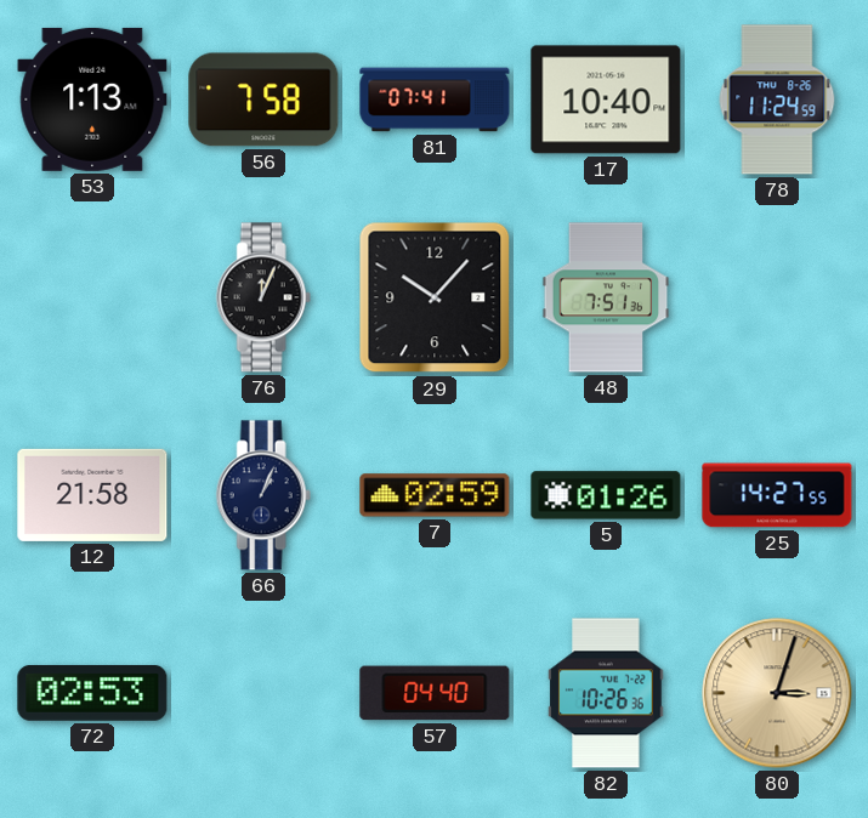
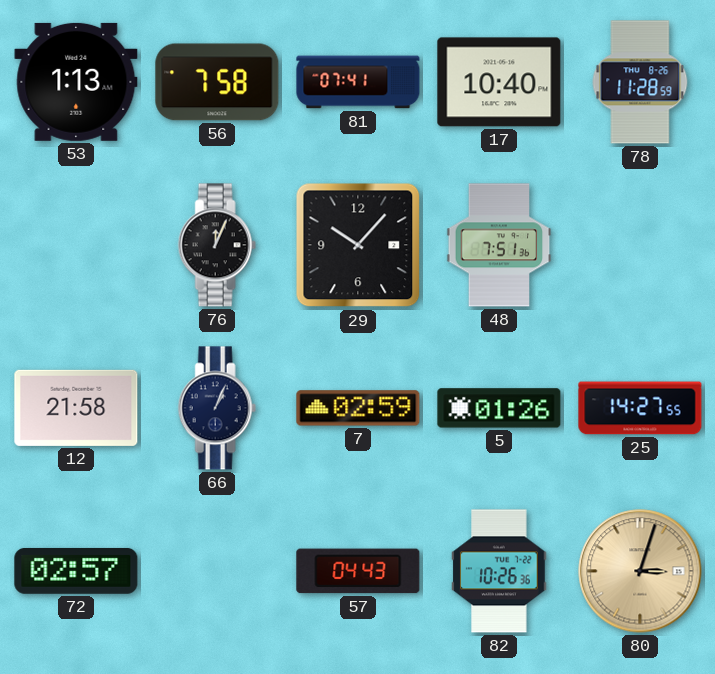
78: 11:24 -> 11:28 (640, 82)
72: 02:53 -> 02:57 (76, 571)
57: 04:40 -> 04:43 (358, 571)
